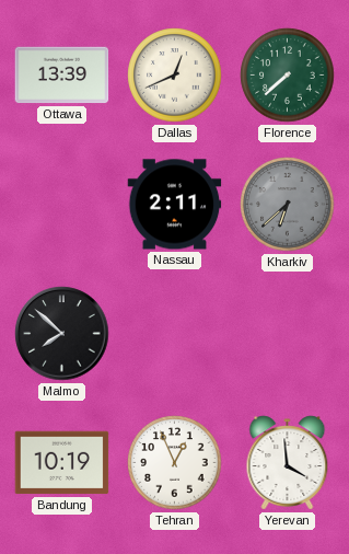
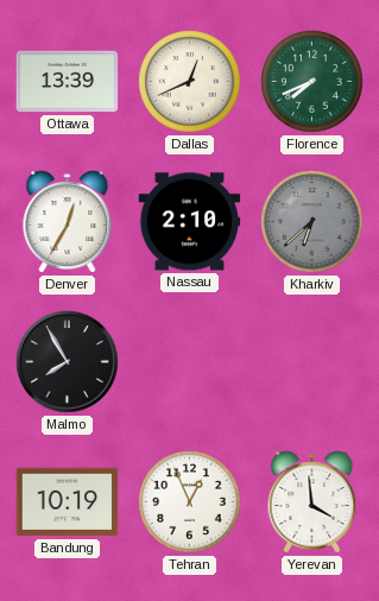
Florence: 7:38 -> 7:41 (312, 82)
Denver: none -> 12:35 (68, 222)
Nassau: 2:11 -> 2:10 (190, 222)
Malmo: 7:52 -> 7:55 (68, 362)
